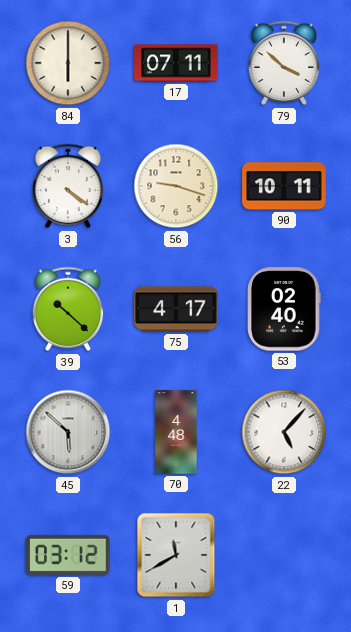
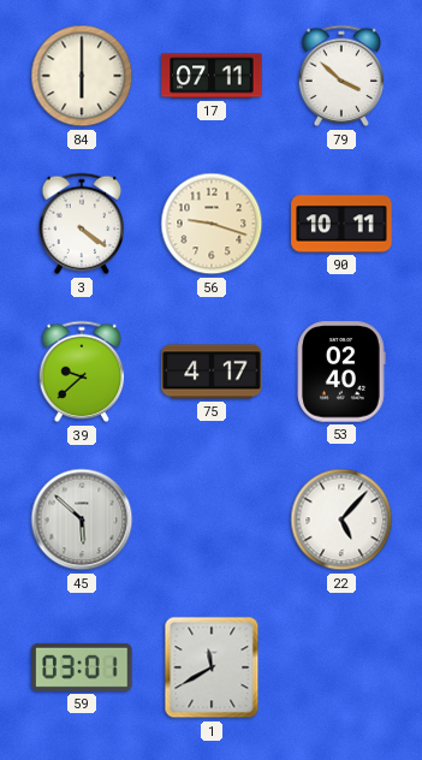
39: 10:22 -> 9:38 (82, 372)
70: 4:48 -> none (176, 432)
59: 03:12 -> 03:01 (82, 667)
